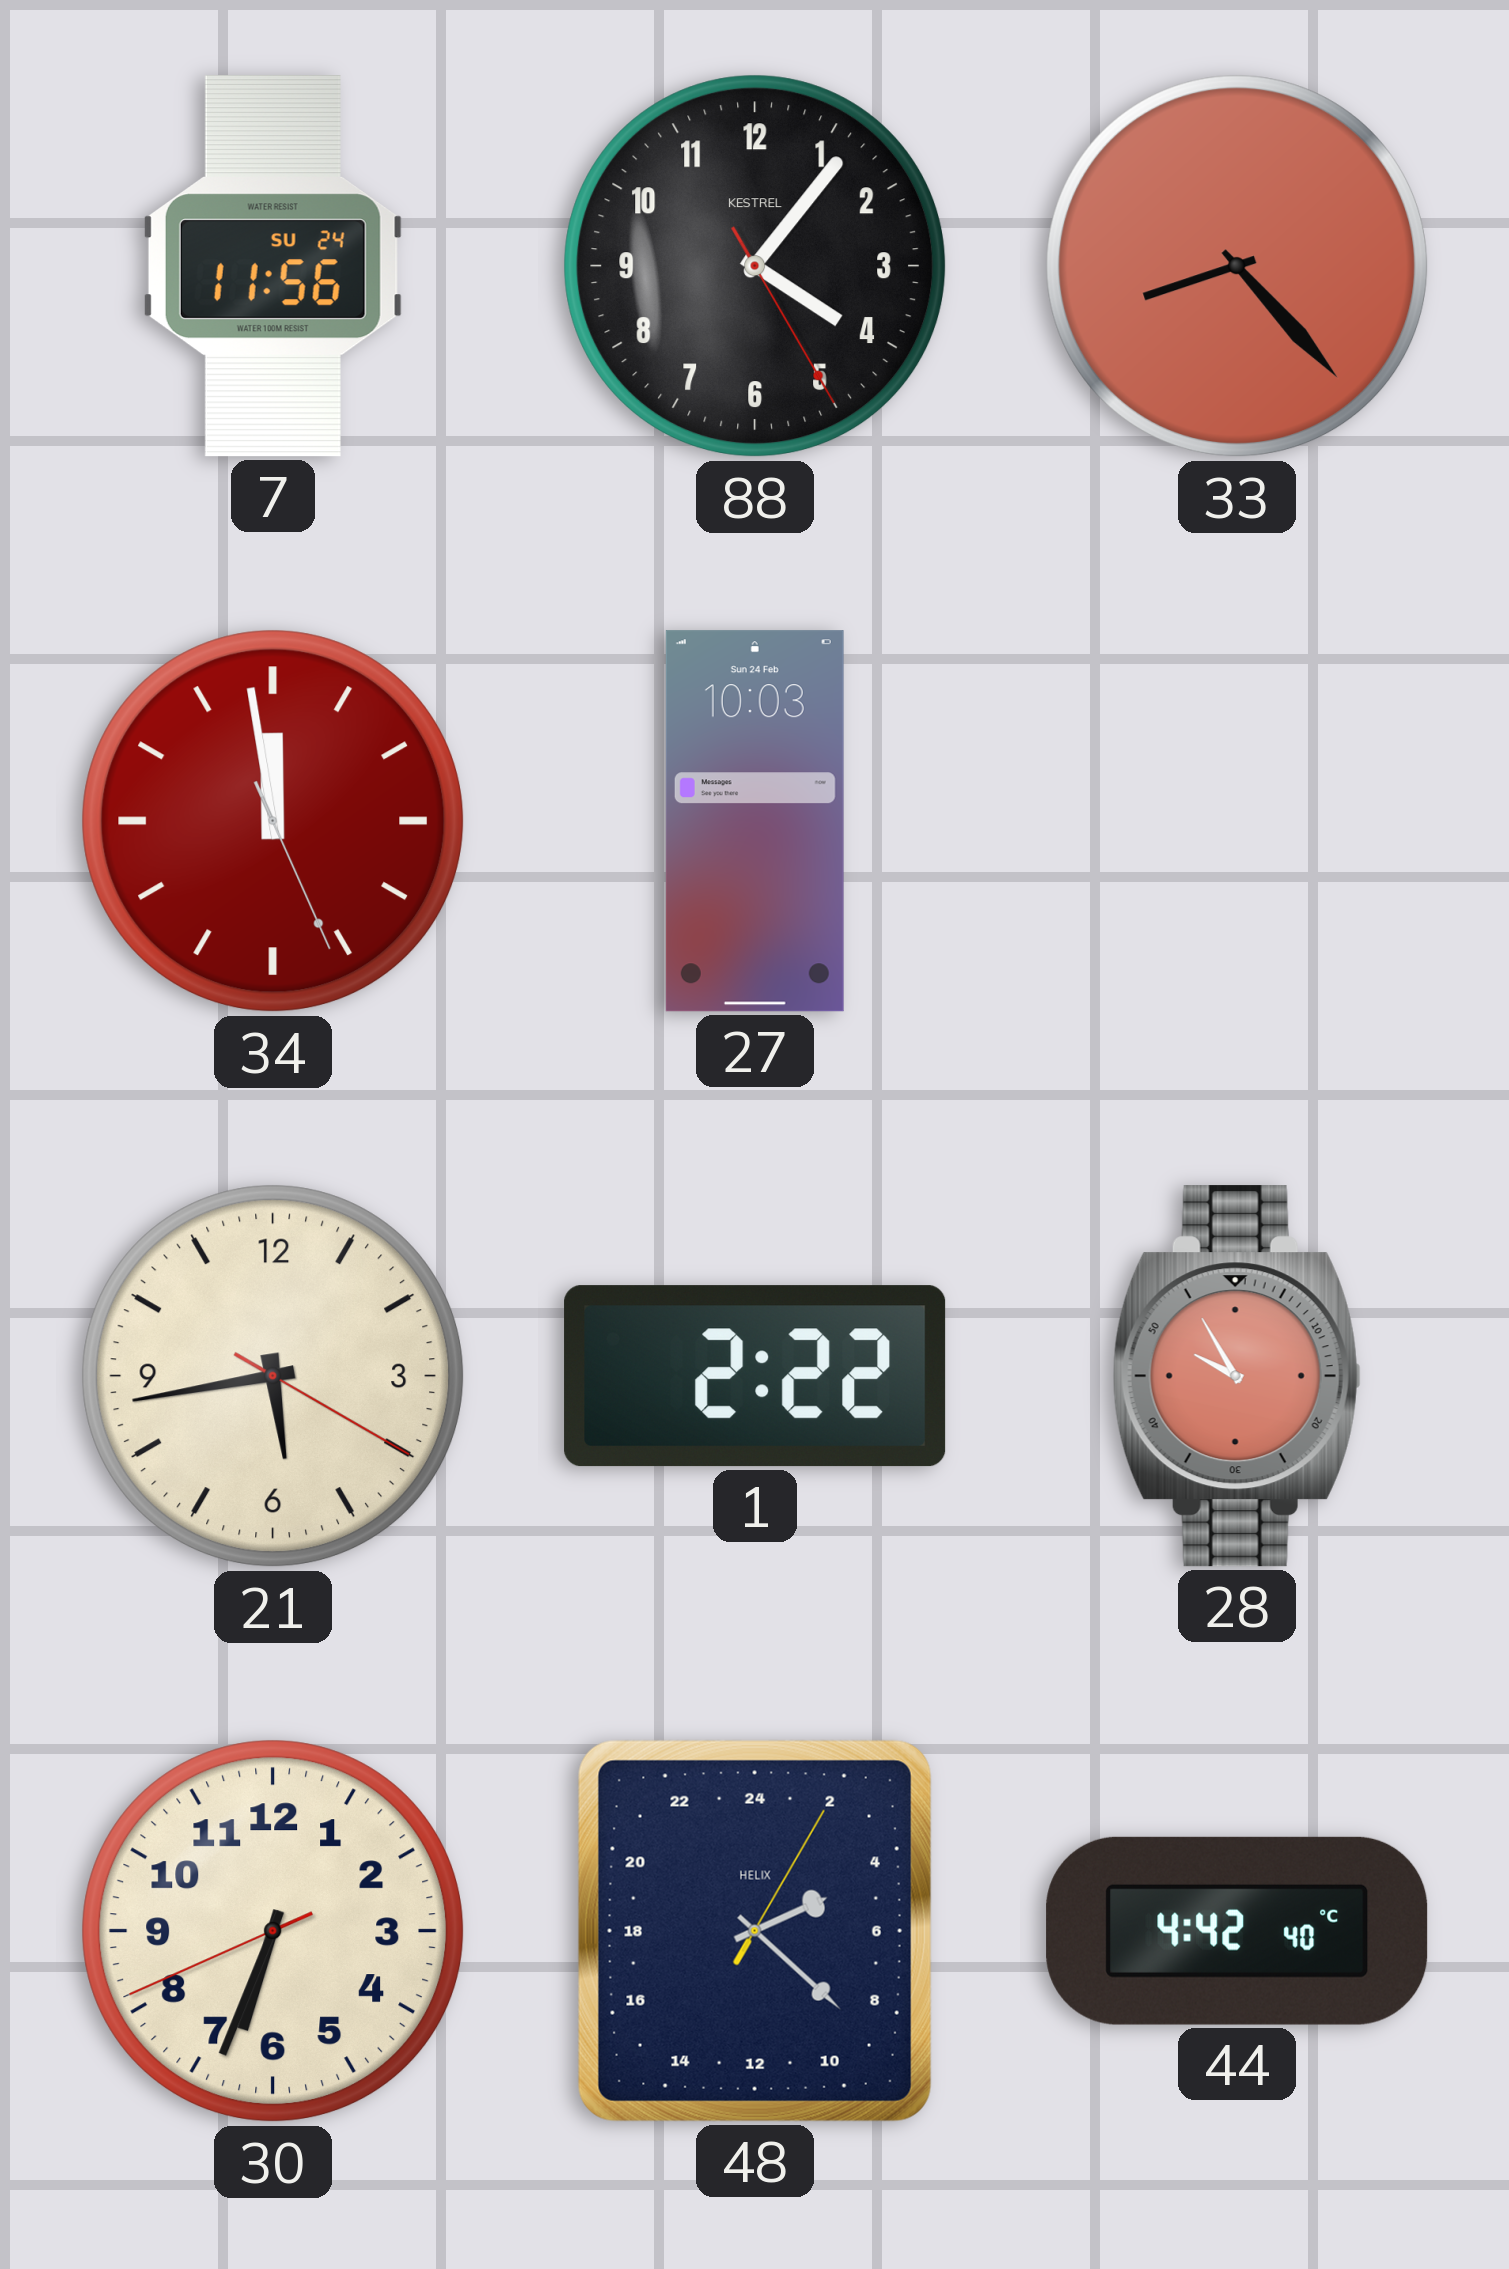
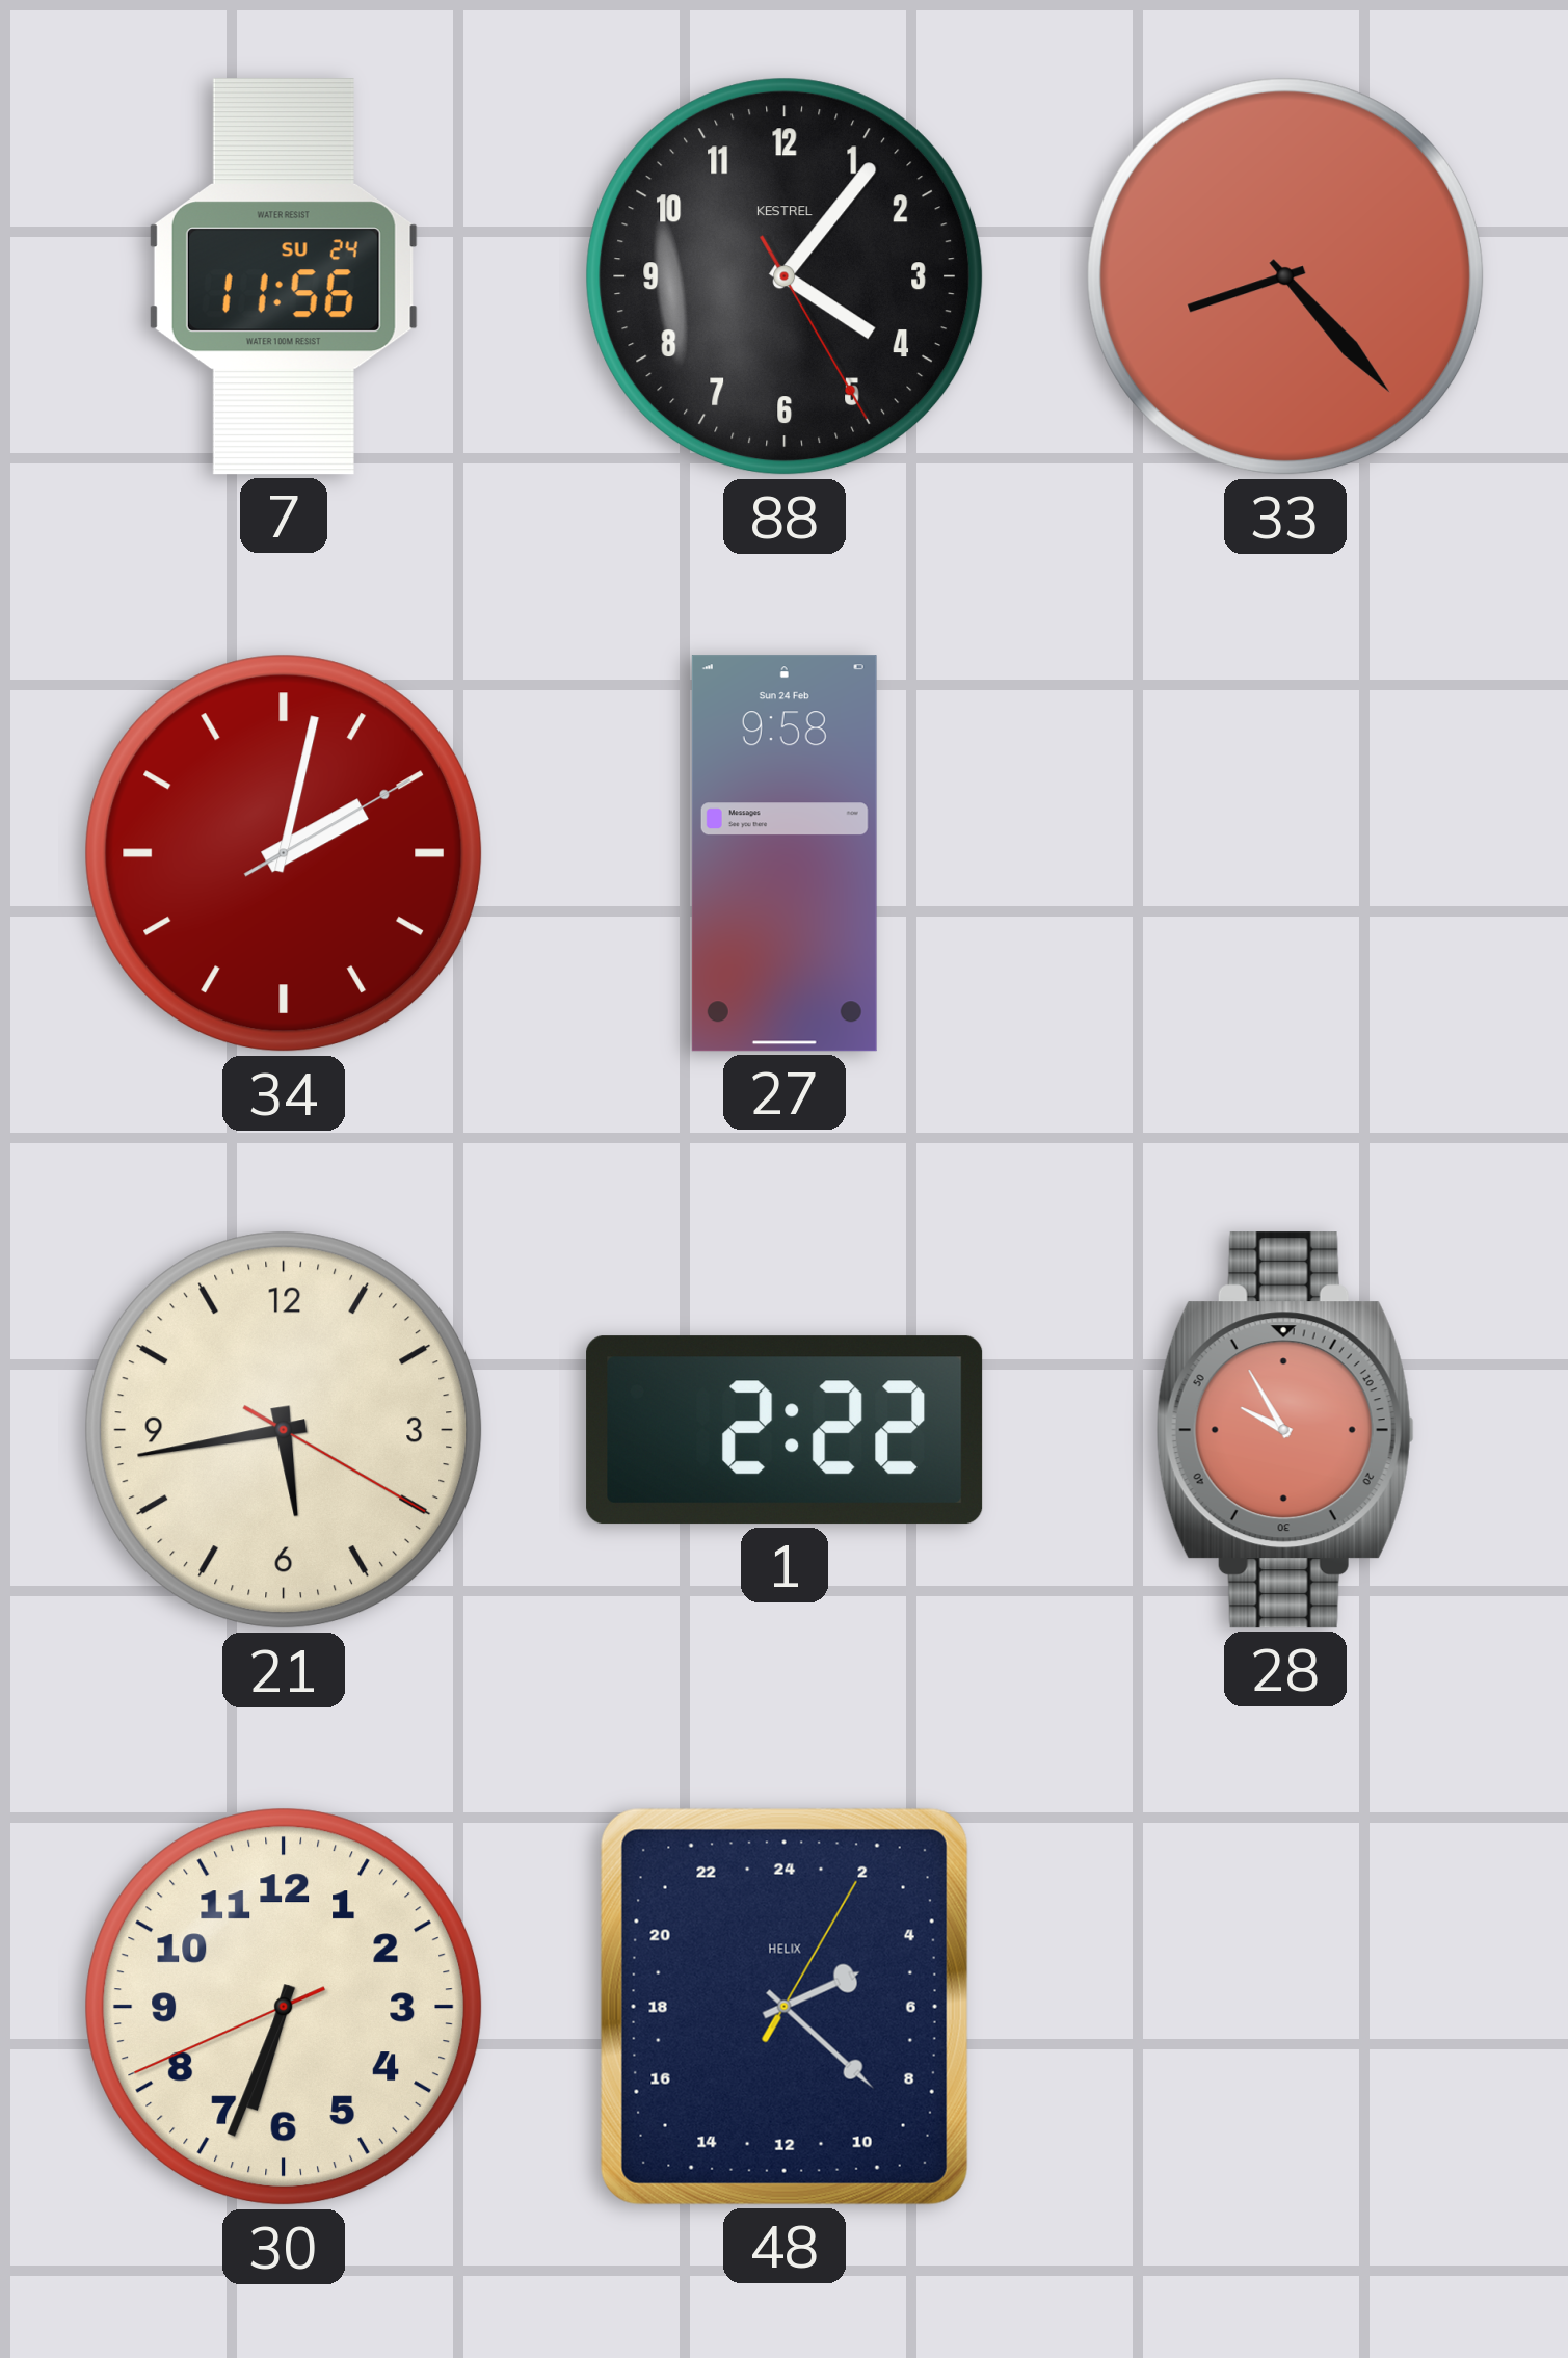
34: 11:58 -> 2:02 (284, 853)
27: 10:03 -> 9:58 (785, 853)
44: 4:42 -> none (1237, 1931)
